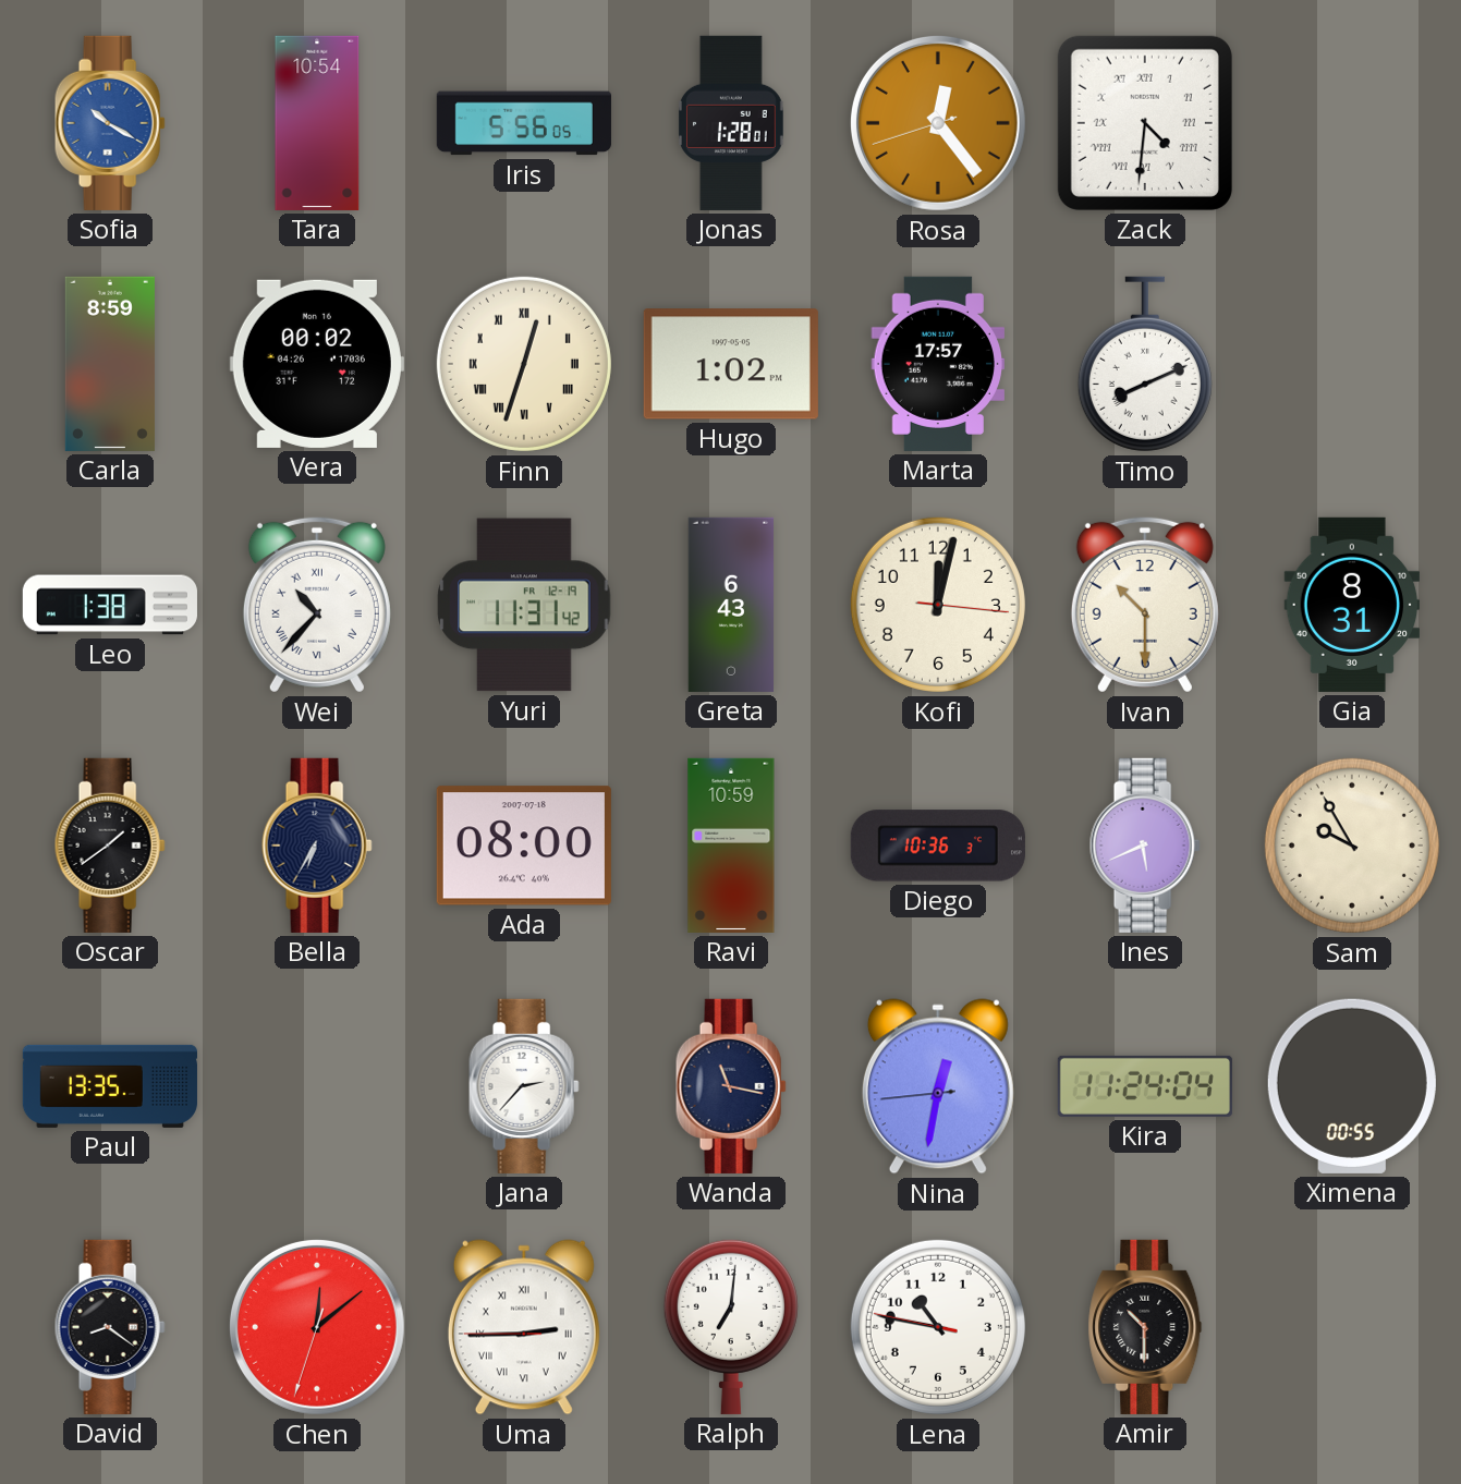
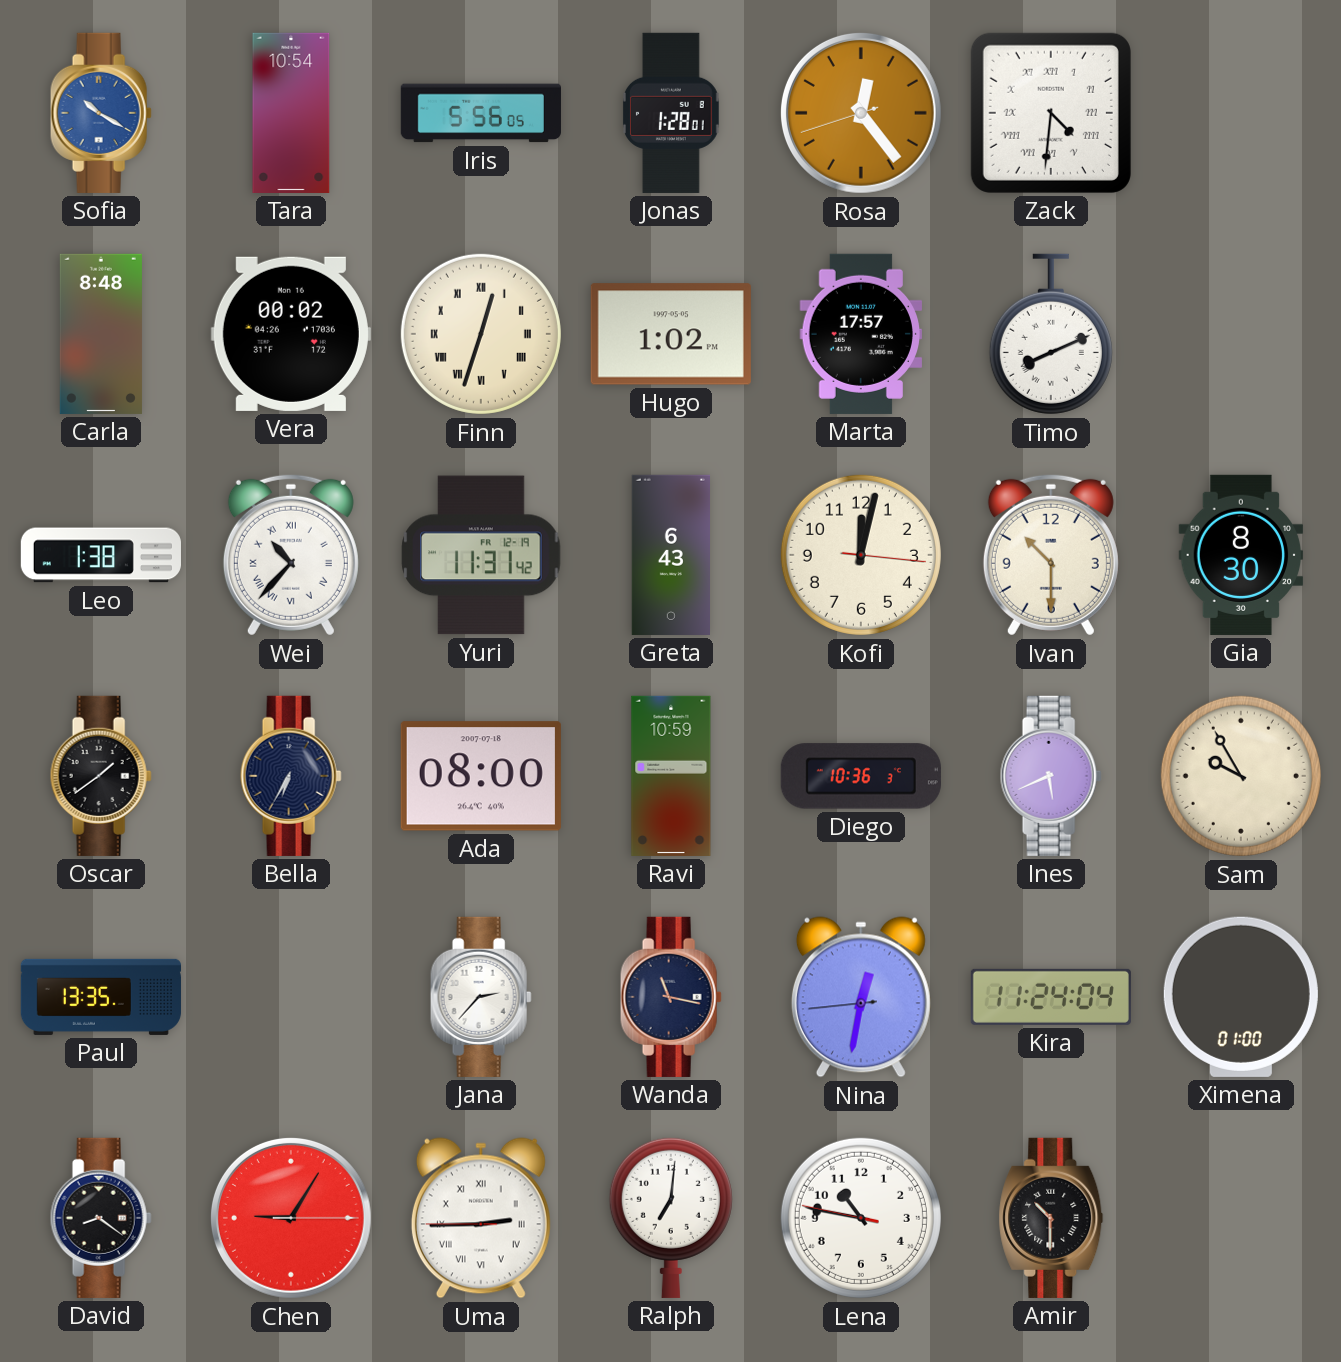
Carla: 8:59 -> 8:48 (101, 334)
Gia: 8:31 -> 8:30 (1241, 555)
Ximena: 00:55 -> 01:00 (1241, 997)
Chen: 12:08 -> 9:05 (291, 1218)
